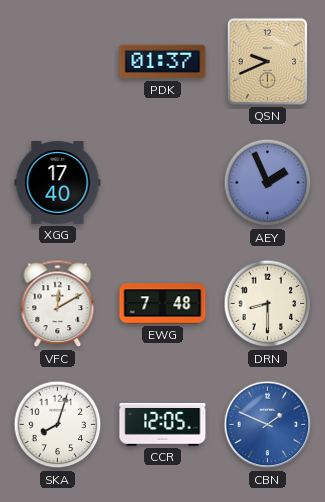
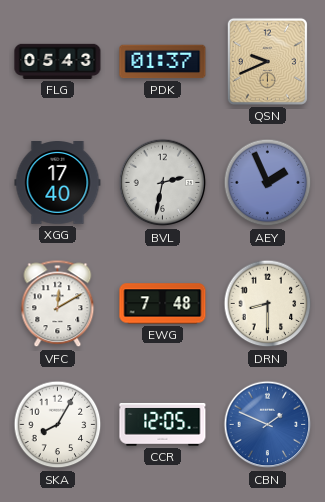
FLG: none -> 05:43 (58, 61)
BVL: none -> 2:32 (163, 183)
SKA: 8:03 -> 8:05 (58, 425)
